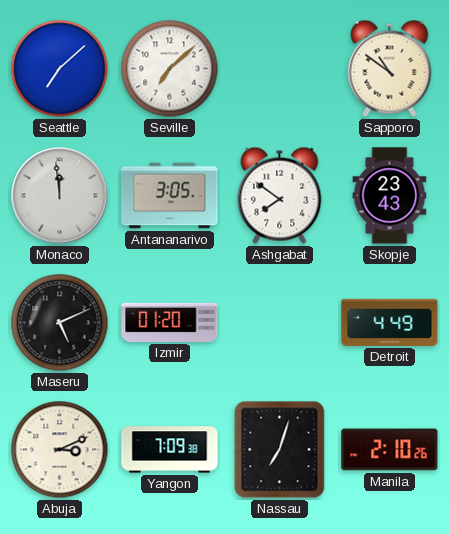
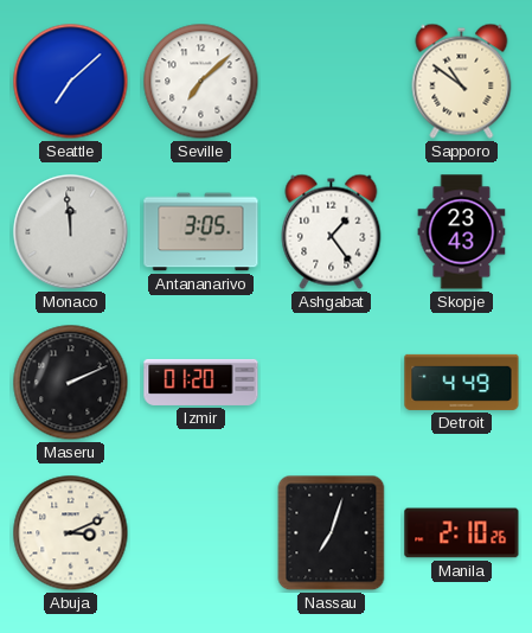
Ashgabat: 7:51 -> 1:24 (332, 231)
Maseru: 5:11 -> 2:11 (71, 383)
Yangon: 7:09 -> none (170, 450)
